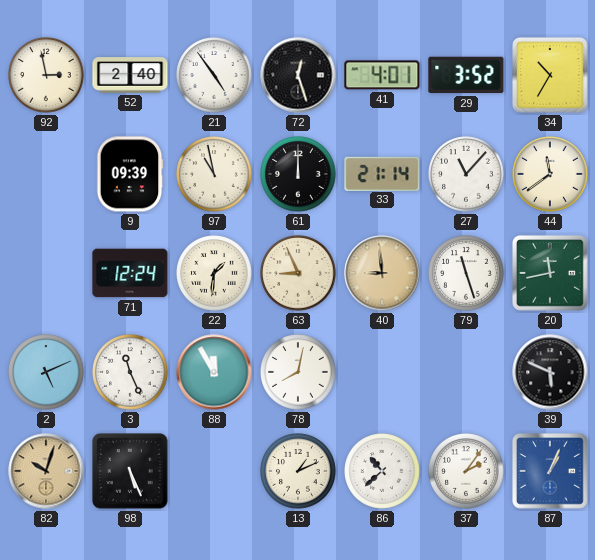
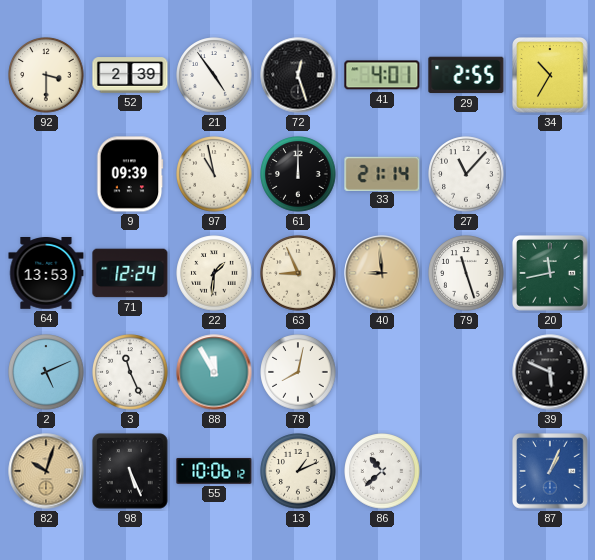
92: 2:58 -> 3:30 (46, 75)
52: 2:40 -> 2:39 (130, 75)
29: 3:52 -> 2:55 (466, 75)
44: 11:39 -> none (550, 174)
64: none -> 13:53 (46, 274)
55: none -> 10:06 (214, 471)
37: 2:06 -> none (466, 471)
